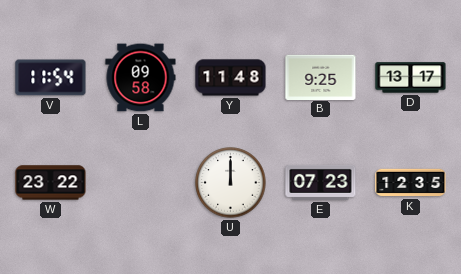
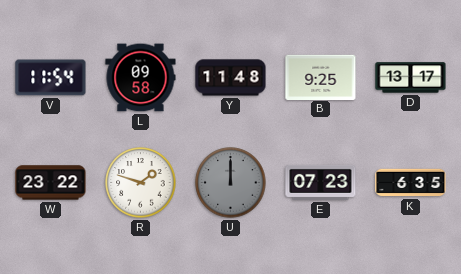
R: none -> 1:48 (141, 183)
U dial: white -> grey (231, 183)
K: 12:35 -> 6:35 (411, 183)
